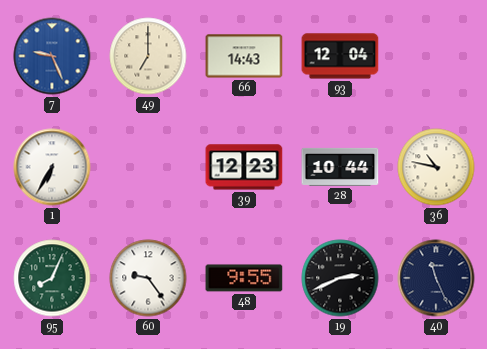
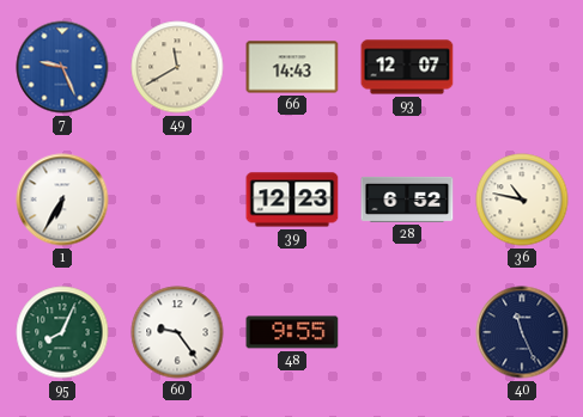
49: 7:00 -> 11:40 (177, 67)
93: 12:04 -> 12:07 (407, 67)
28: 10:44 -> 6:52 (407, 200)
19: 2:41 -> none (340, 278)
